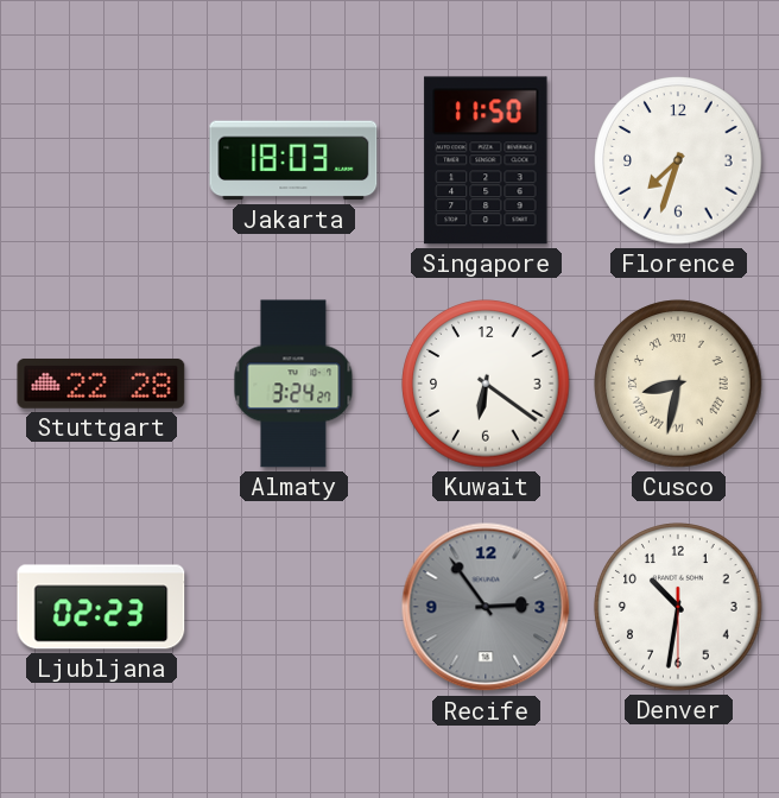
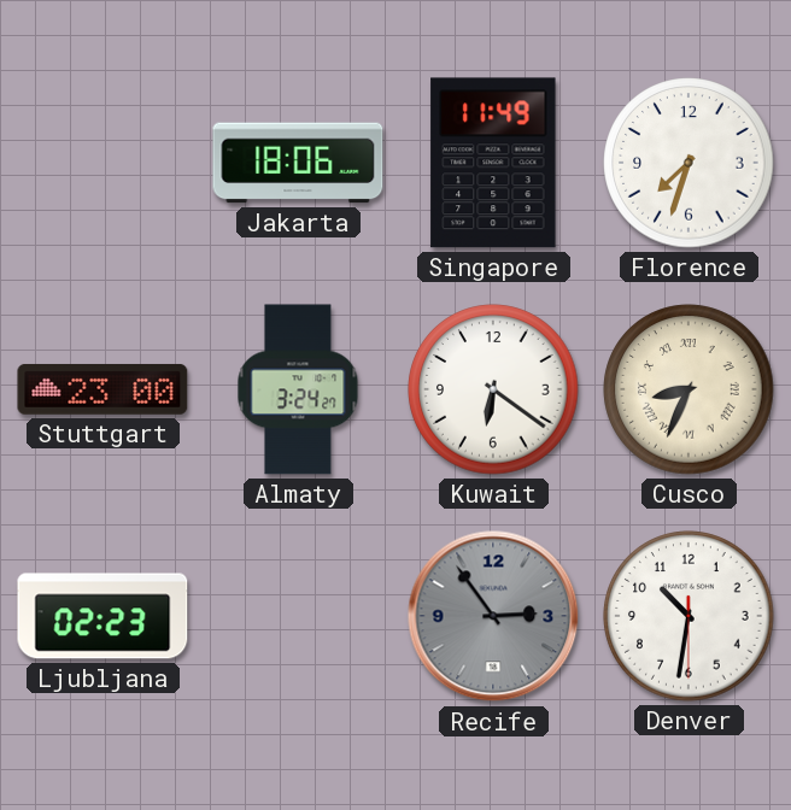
Jakarta: 18:03 -> 18:06 (298, 163)
Singapore: 11:50 -> 11:49 (493, 163)
Stuttgart: 22:28 -> 23:00 (102, 389)
Cusco: 8:32 -> 8:34 (689, 389)
